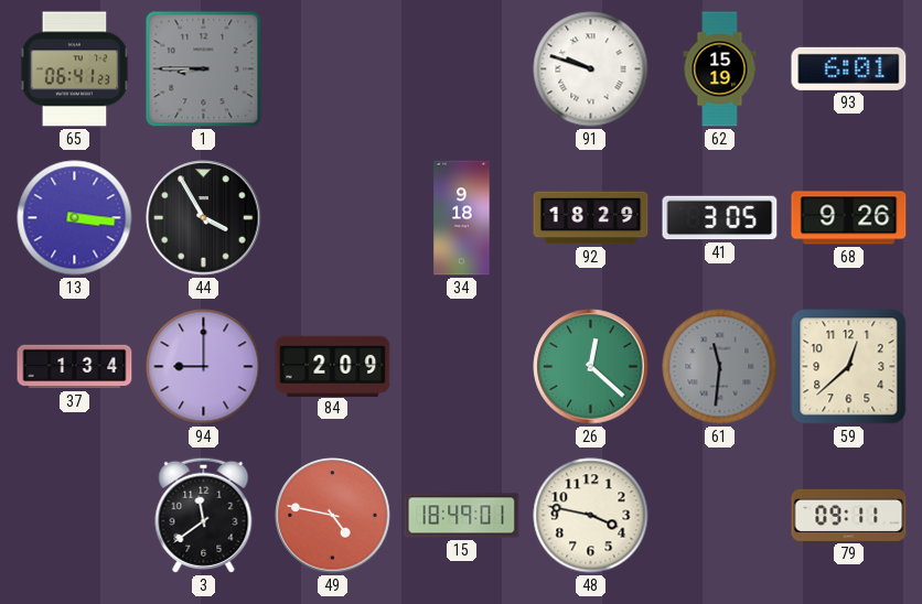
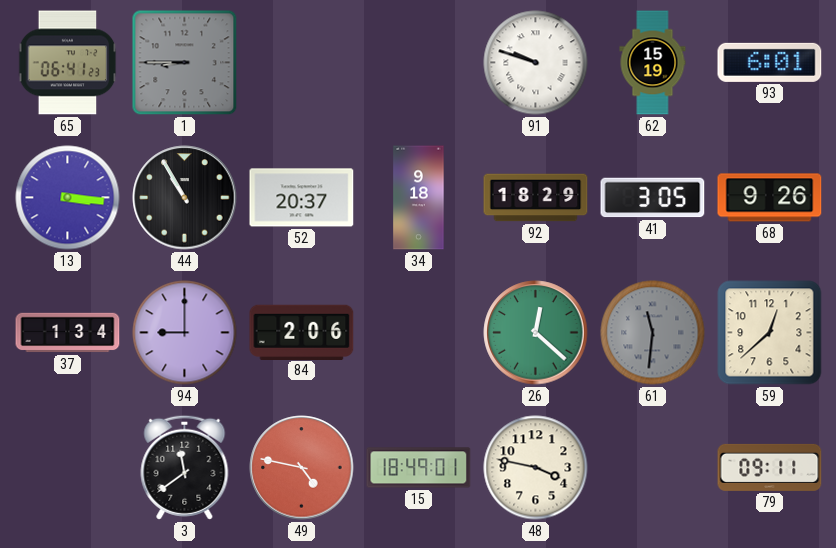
44: 3:55 -> 10:55 (185, 198)
52: none -> 20:37 (302, 198)
84: 2:09 -> 2:06 (302, 332)
